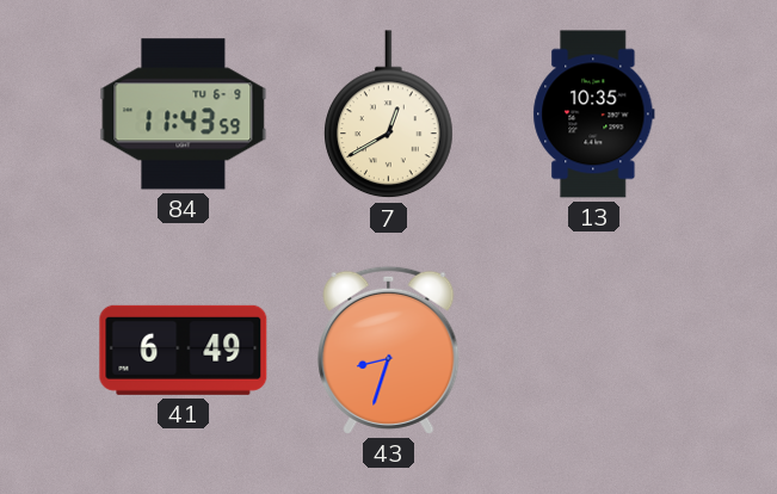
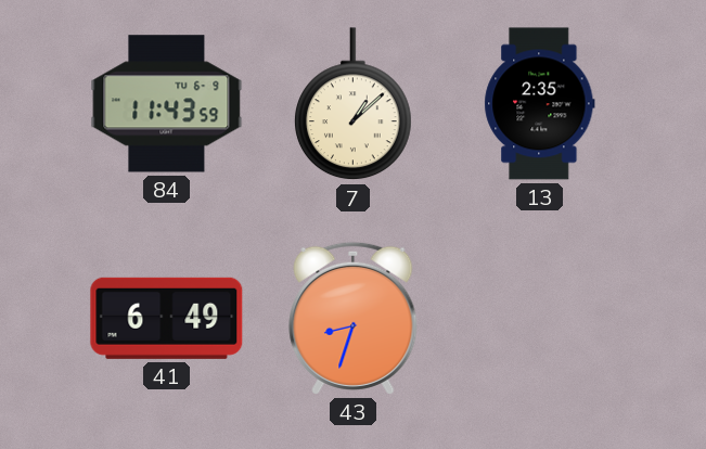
7: 12:40 -> 1:08 (354, 104)
13: 10:35 -> 2:35 (540, 104)
